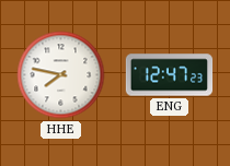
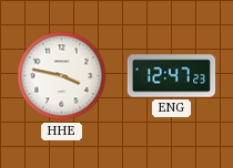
HHE: 7:47 -> 3:47 (62, 76)
